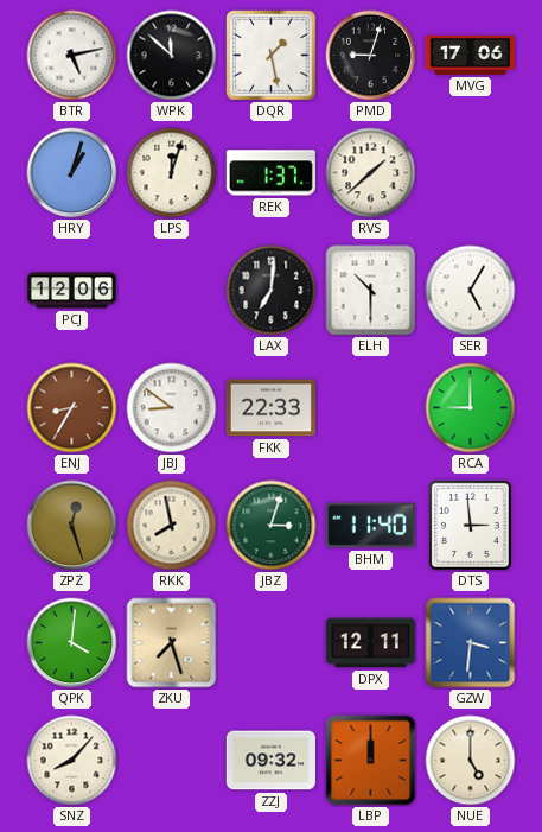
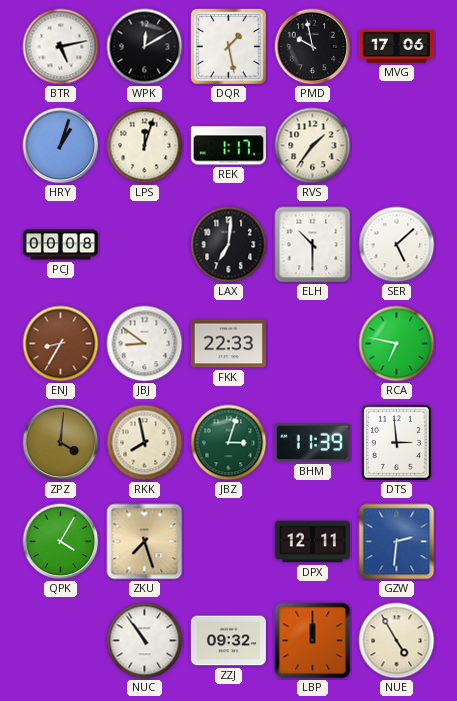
WPK: 11:52 -> 12:10 (145, 47)
PMD: 9:03 -> 9:58 (313, 47)
REK: 1:37 -> 1:17 (228, 146)
RVS: 1:38 -> 1:36 (313, 146)
PCJ: 12:06 -> 00:08 (60, 245)
SER: 5:05 -> 5:08 (397, 245)
RCA: 9:00 -> 6:47 (397, 344)
ZPZ: 12:27 -> 4:01 (61, 443)
BHM: 11:40 -> 11:39 (312, 443)
QPK: 4:01 -> 4:05 (61, 542)
GZW: 3:31 -> 2:31 (397, 542)
SNZ: 8:07 -> none (72, 761)
NUC: none -> 10:54 (145, 641)
NUE: 5:00 -> 4:55 (397, 641)
